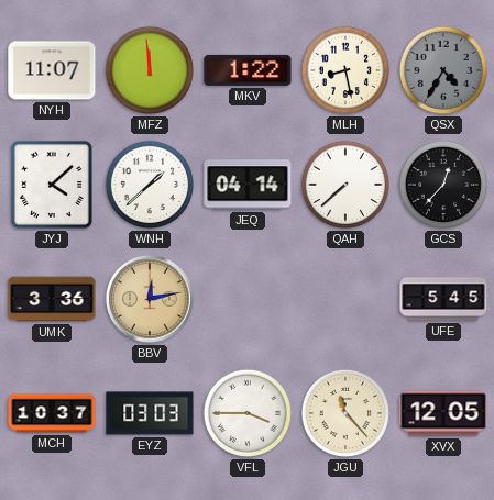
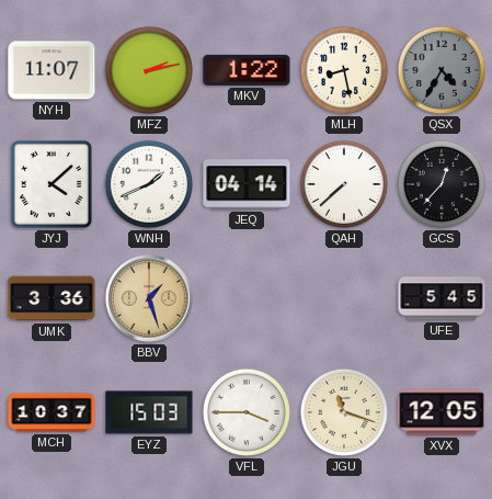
MFZ: 11:59 -> 2:13 (149, 70)
WNH: 1:38 -> 1:41 (149, 184)
BBV: 12:13 -> 1:27 (149, 298)
EYZ: 03:03 -> 15:03 (149, 412)
JGU: 11:23 -> 11:18 (344, 412)
